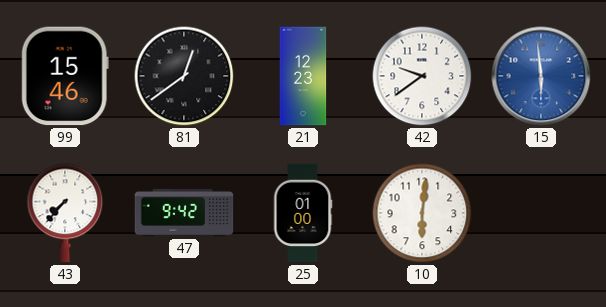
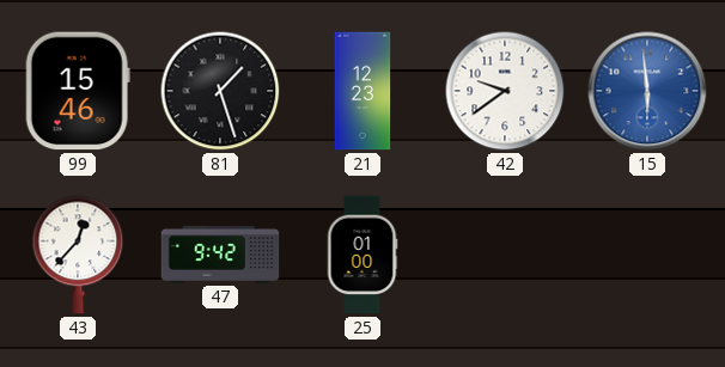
81: 12:39 -> 1:27 (220, 91)
43: 7:37 -> 12:37 (78, 255)
10: 6:01 -> none (422, 213)
